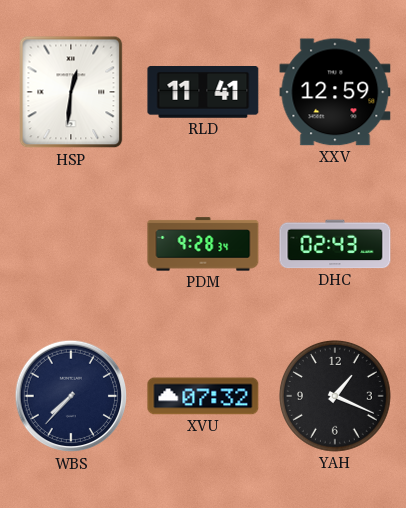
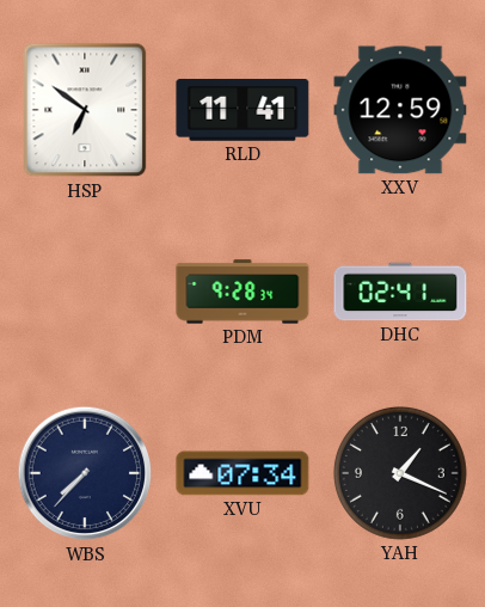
HSP: 12:31 -> 6:51 (85, 110)
DHC: 02:43 -> 02:41 (400, 292)
XVU: 07:32 -> 07:34 (242, 473)
